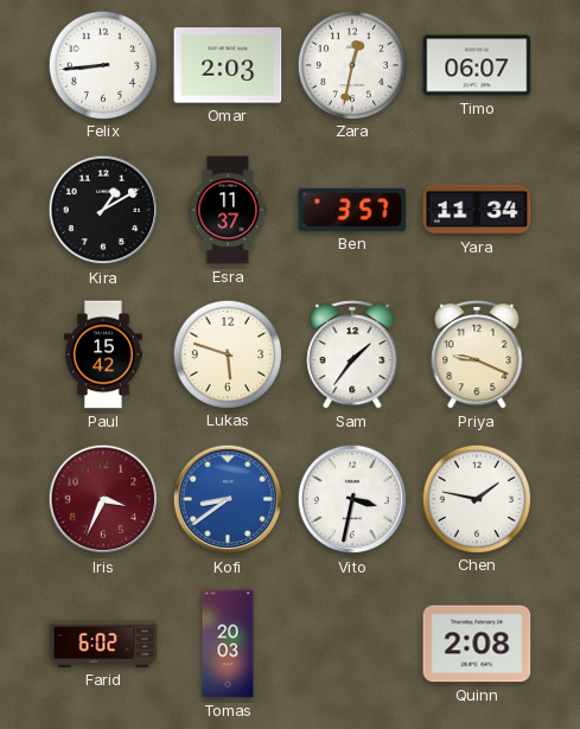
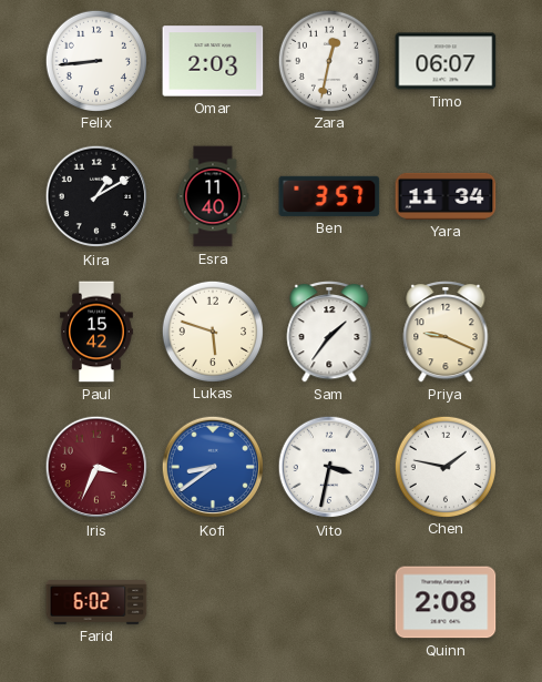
Esra: 11:37 -> 11:40 (213, 196)
Tomas: 20:03 -> none (228, 644)
